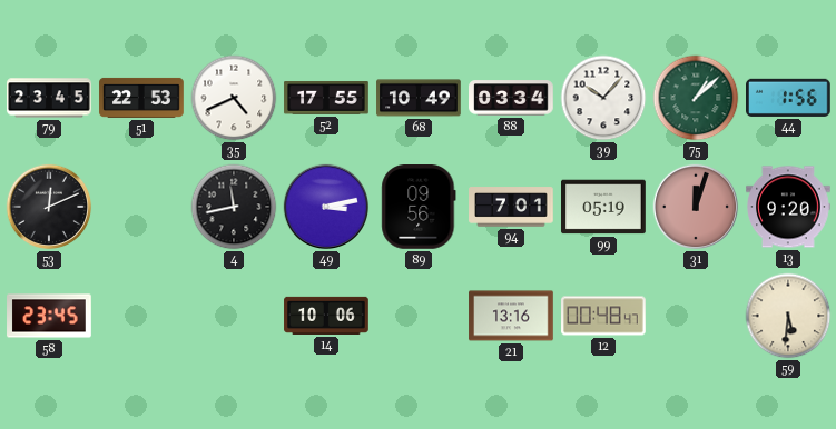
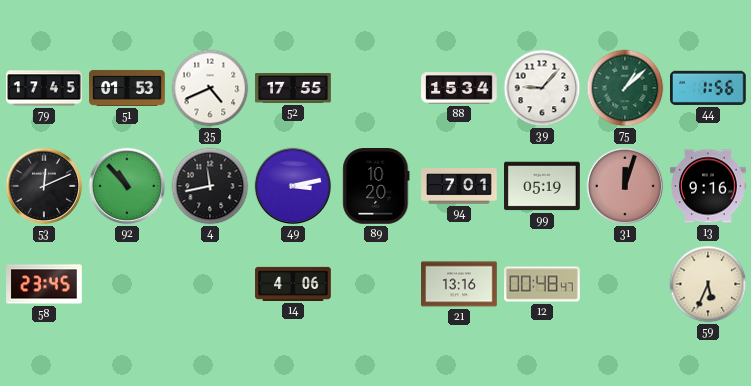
79: 23:45 -> 17:45 (44, 88)
51: 22:53 -> 01:53 (127, 88)
68: 10:49 -> none (419, 98)
88: 03:34 -> 15:34 (459, 88)
39: 10:07 -> 9:07 (542, 88)
92: none -> 10:53 (127, 186)
89: 09:56 -> 10:20 (376, 187)
13: 9:20 -> 9:16 (708, 186)
14: 10:06 -> 4:06 (293, 284)
59: 5:31 -> 5:34 (708, 284)
